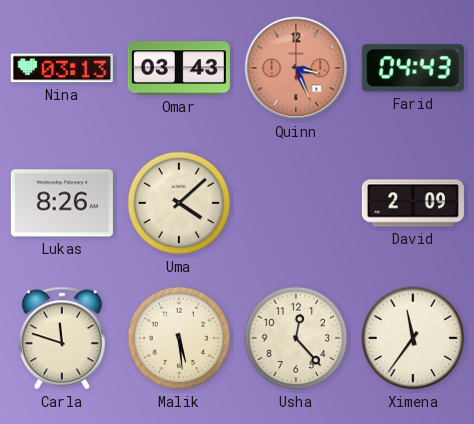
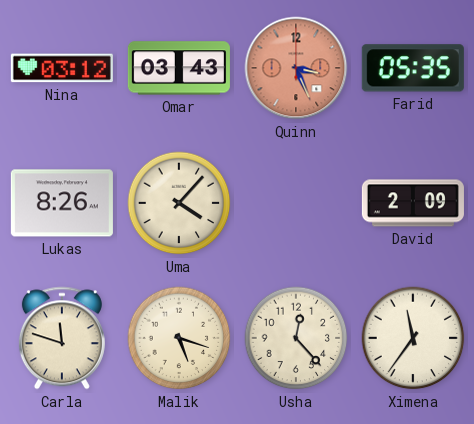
Nina: 03:13 -> 03:12 (62, 68)
Farid: 04:43 -> 05:35 (413, 68)
Uma: 4:08 -> 4:07 (179, 203)
Malik: 5:29 -> 5:18 (179, 338)
